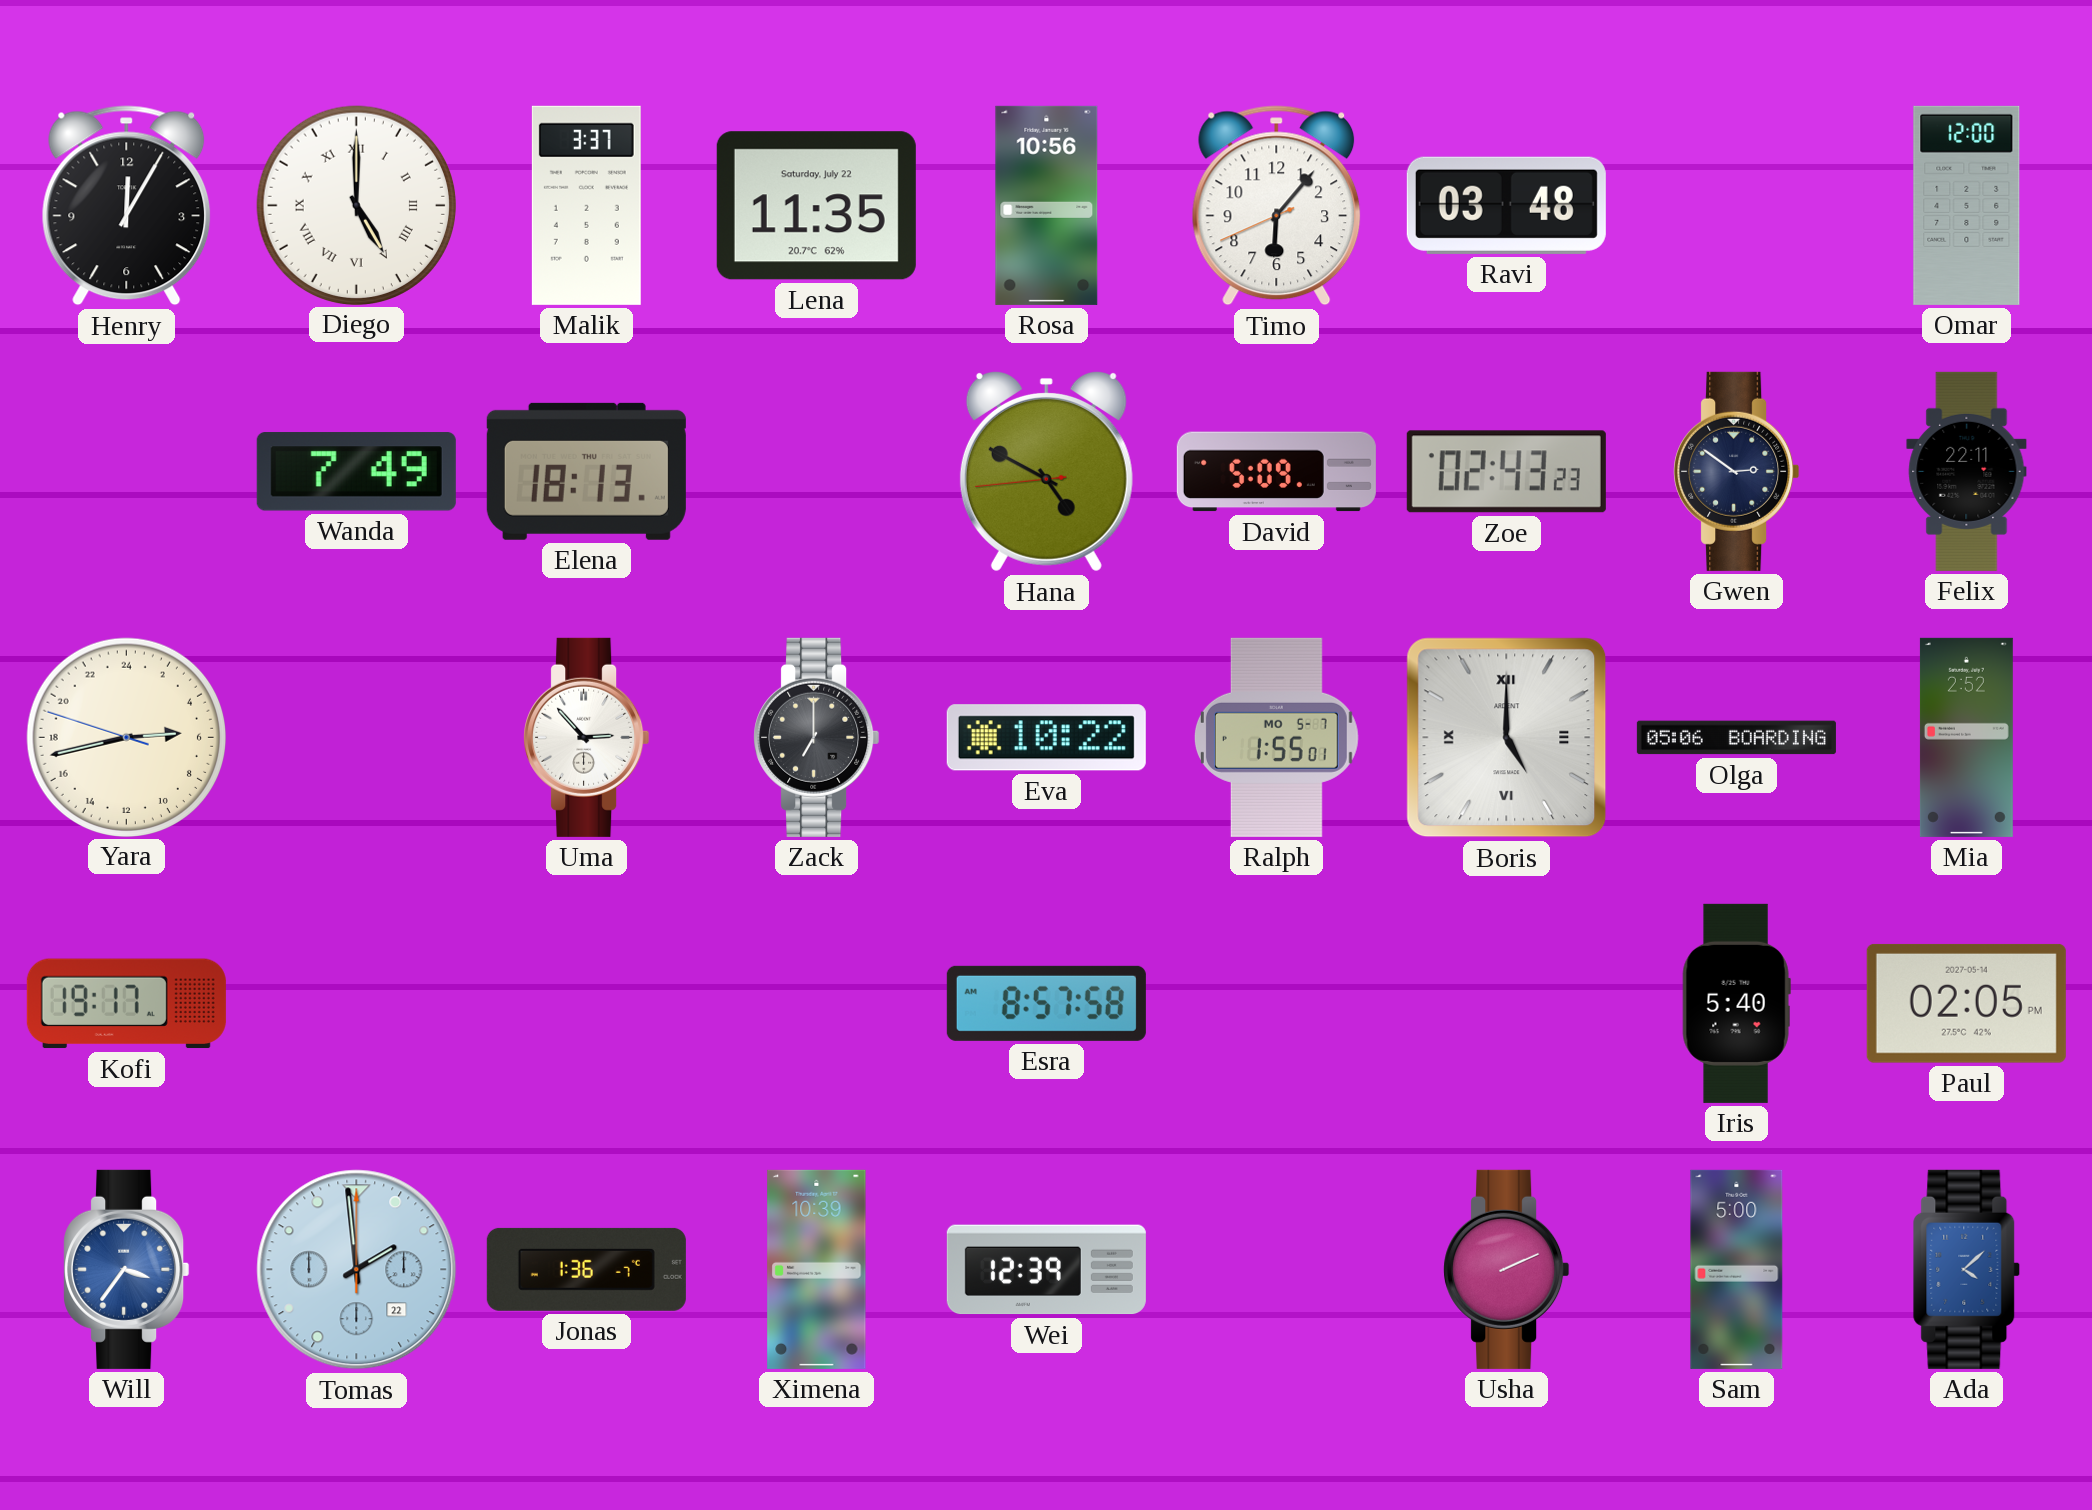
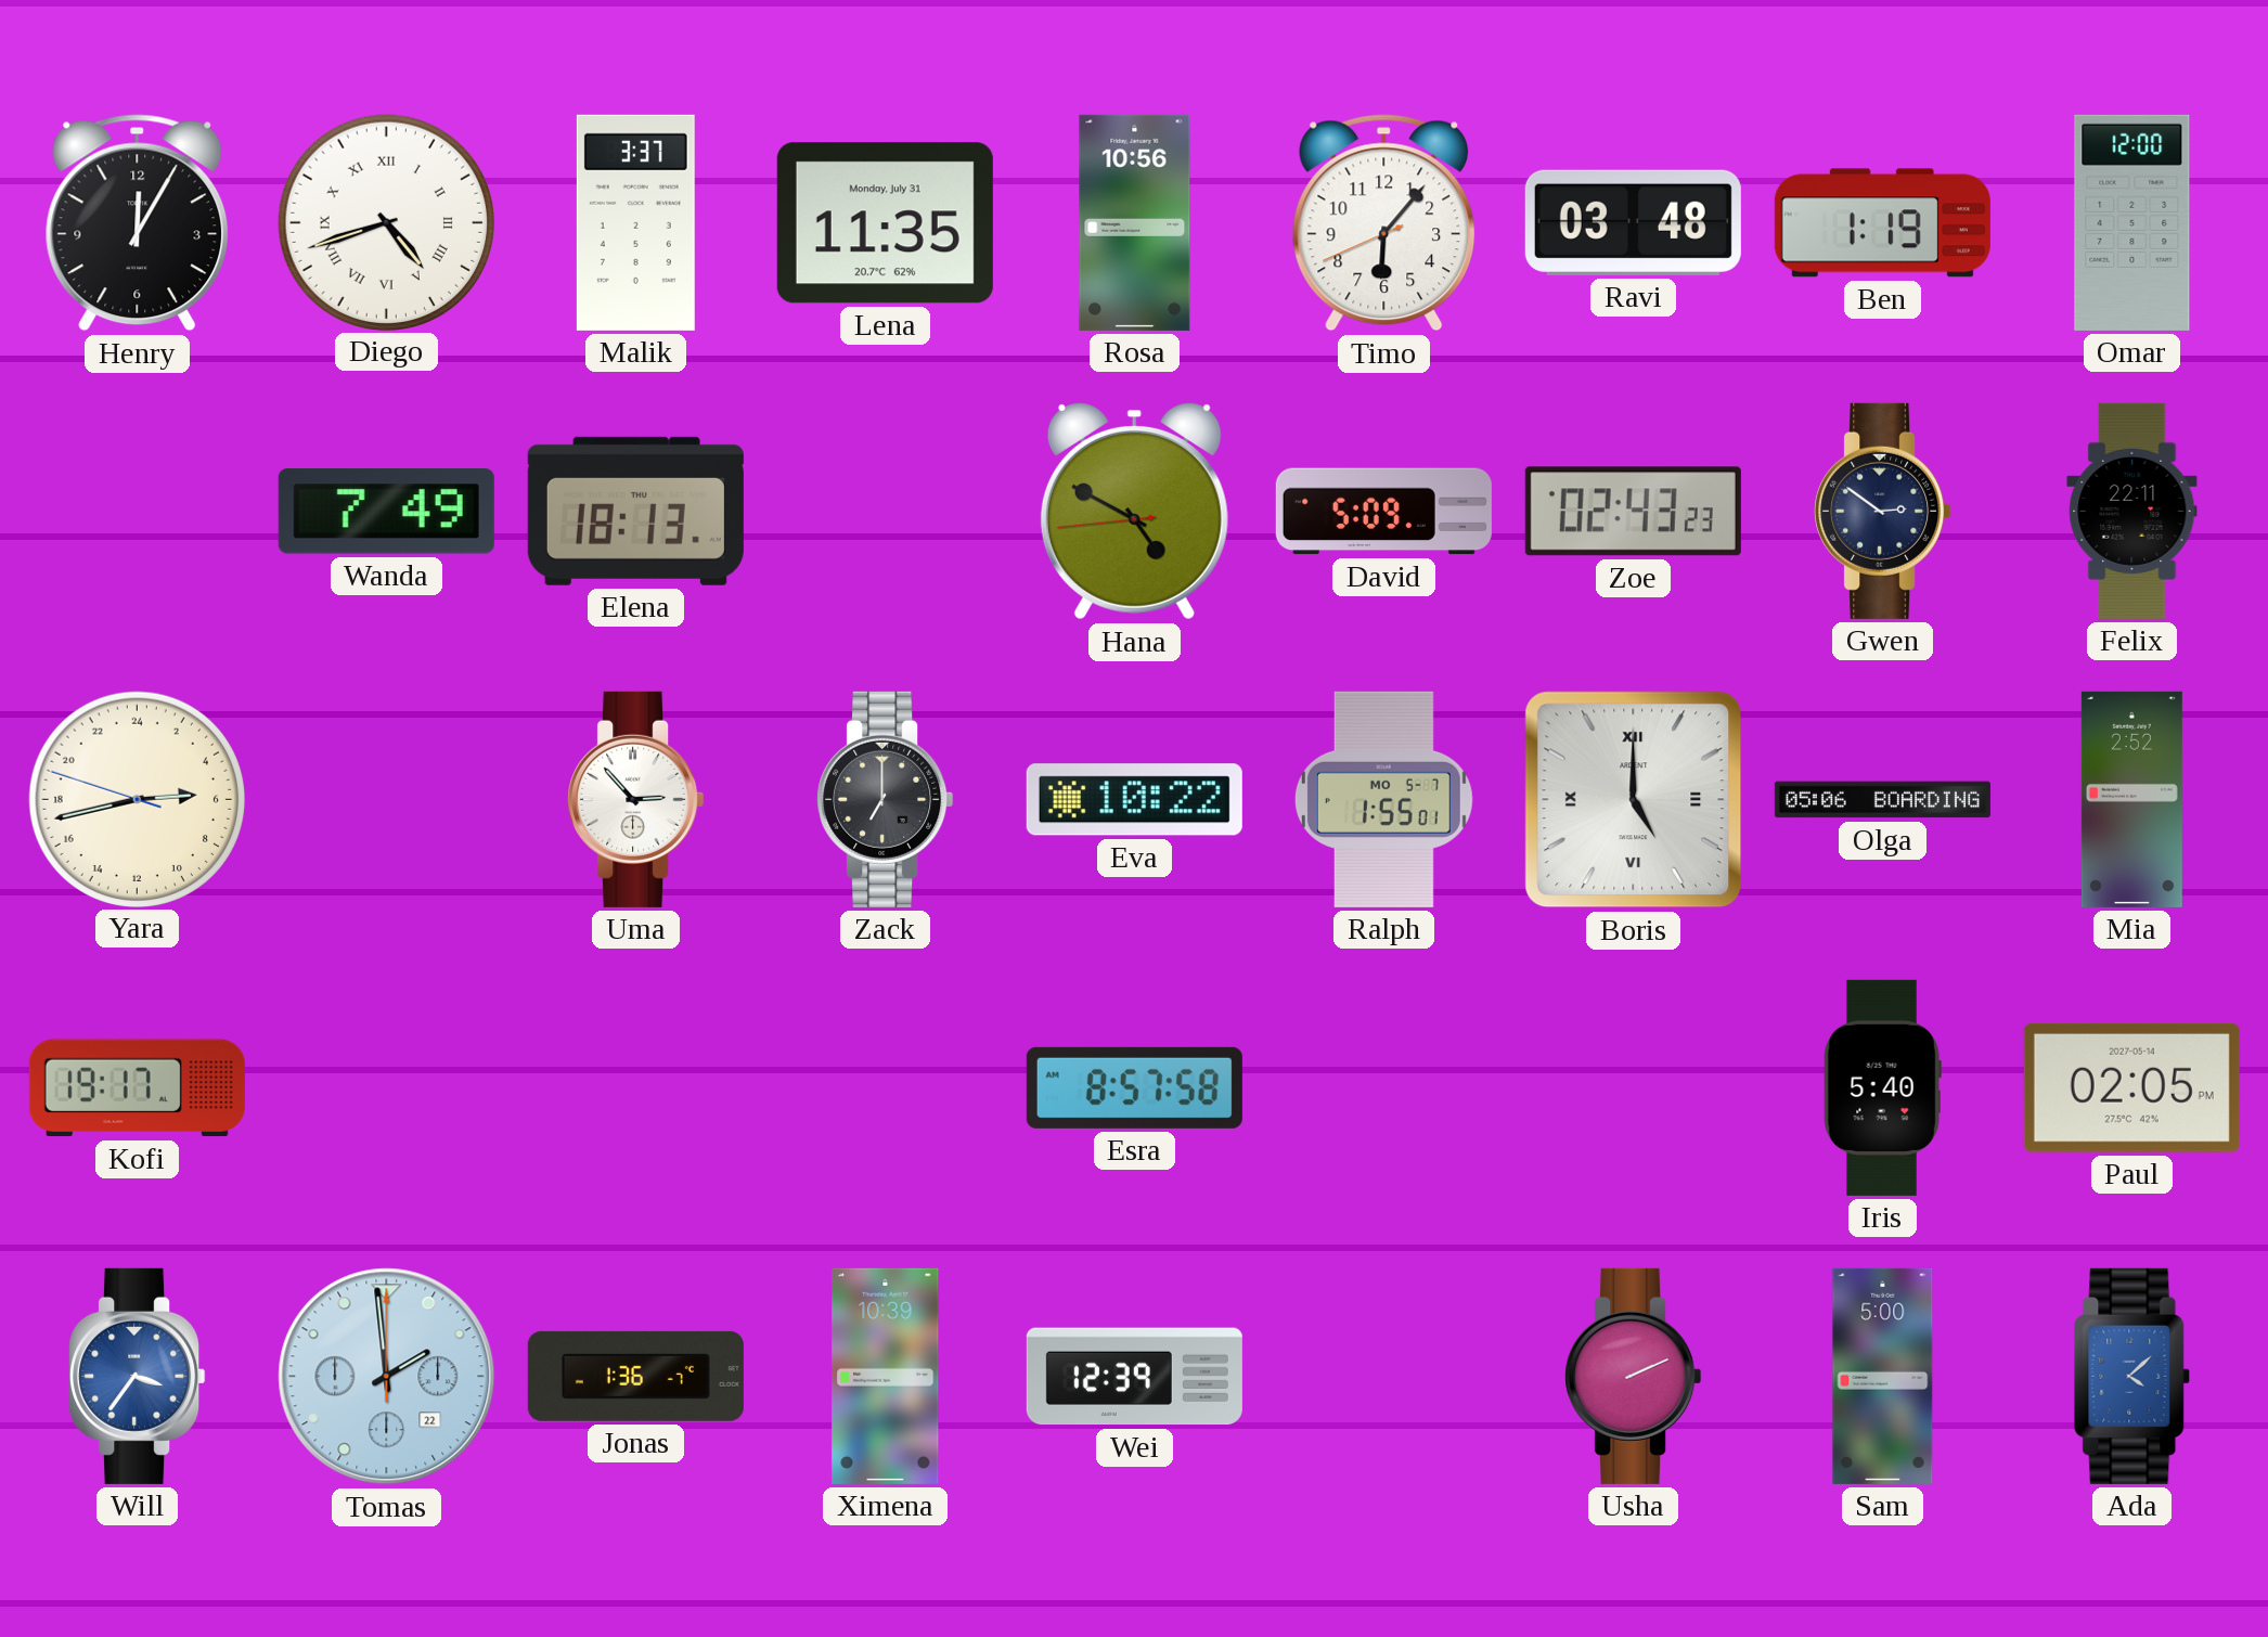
Diego: 5:00 -> 4:42 (386, 222)
Lena date: Saturday, July 22 -> Monday, July 31 (885, 223)
Ben: none -> 1:19 (1882, 223)
